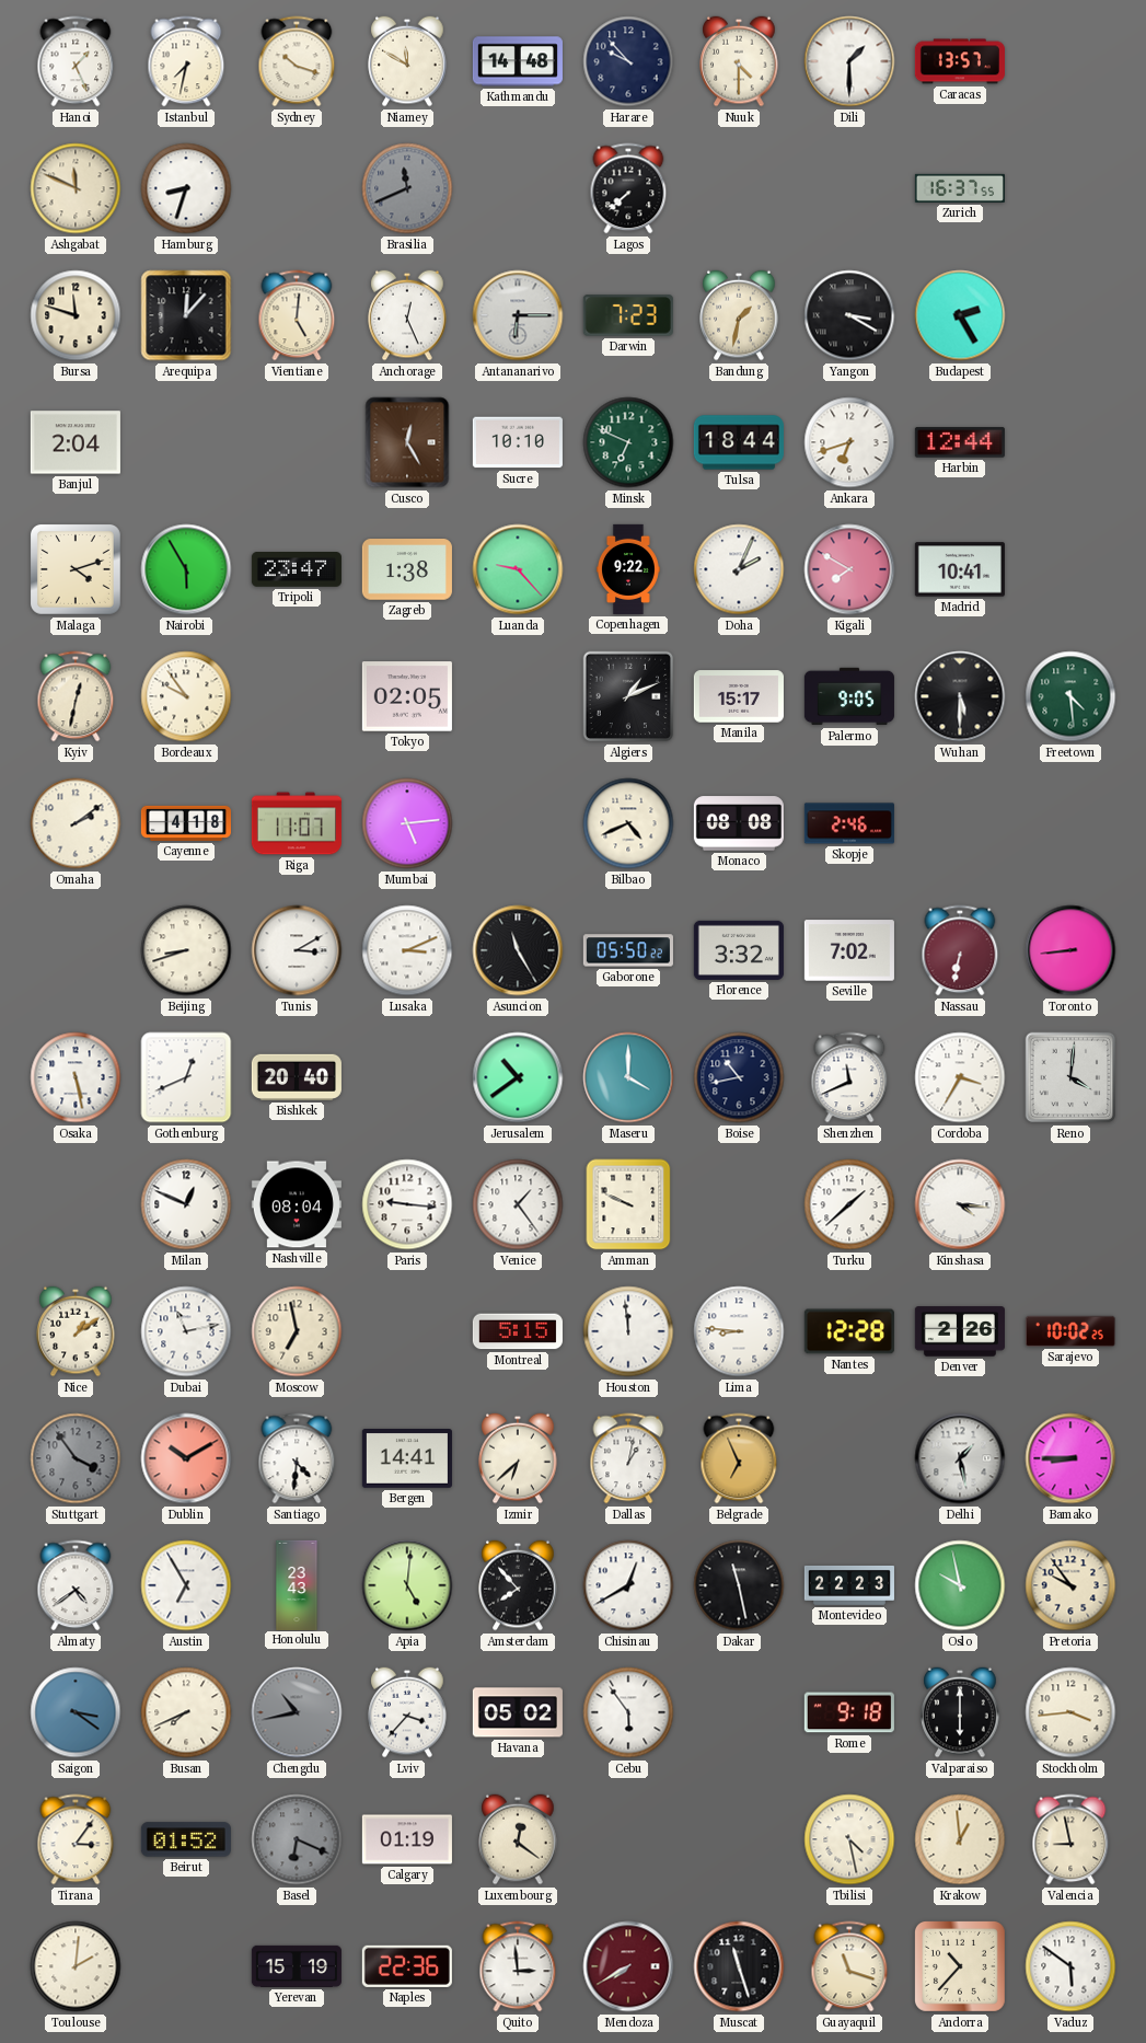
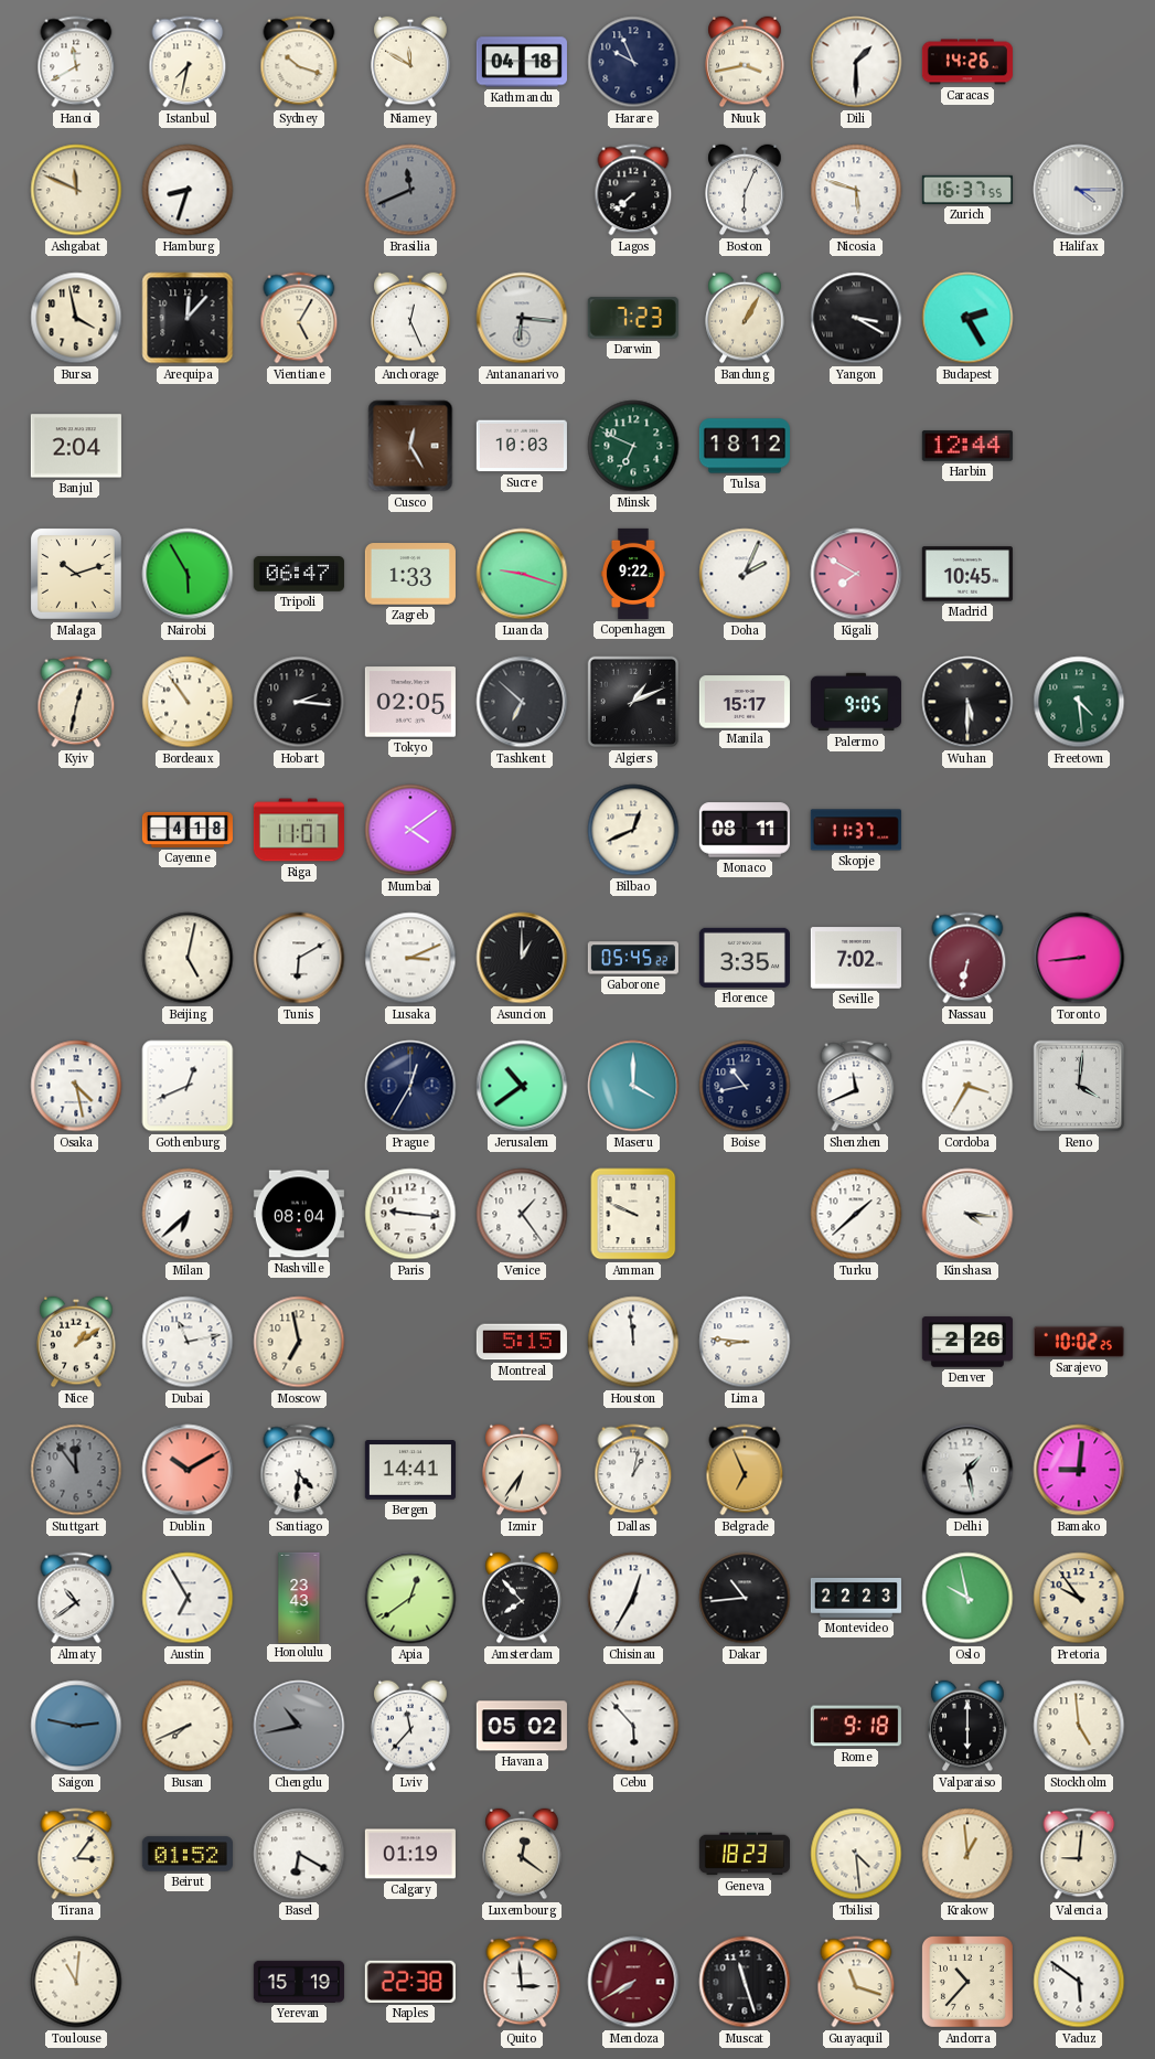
Hanoi: 1:26 -> 11:40 (76, 62)
Kathmandu: 14:48 -> 04:18 (522, 62)
Harare: 9:53 -> 9:56 (633, 62)
Nuuk: 4:30 -> 3:43 (745, 62)
Caracas: 13:57 -> 14:26 (967, 62)
Boston: none -> 6:04 (745, 190)
Nicosia: none -> 5:48 (856, 190)
Halifax: none -> 4:15 (1079, 190)
Bursa: 11:48 -> 3:58 (76, 318)
Vientiane: 5:01 -> 5:05 (299, 318)
Antananarivo: 6:15 -> 6:16 (522, 318)
Bandung: 1:32 -> 1:05 (745, 318)
Sucre: 10:10 -> 10:03 (522, 446)
Tulsa: 18:44 -> 18:12 (745, 446)
Ankara: 6:42 -> none (849, 442)
Malaga: 4:12 -> 10:12 (76, 574)
Tripoli: 23:47 -> 06:47 (299, 574)
Zagreb: 1:38 -> 1:33 (410, 574)
Luanda: 9:23 -> 9:18 (522, 574)
Madrid: 10:41 -> 10:45 (967, 574)
Bordeaux: 9:54 -> 10:54 (188, 702)
Hobart: none -> 2:16 (299, 702)
Tashkent: none -> 6:52 (522, 702)
Omaha: 2:09 -> none (76, 823)
Mumbai: 5:14 -> 4:09 (410, 830)
Bilbao: 4:41 -> 12:41 (633, 830)
Monaco: 08:08 -> 08:11 (745, 830)
Skopje: 2:46 -> 11:37 (856, 830)
Beijing: 8:42 -> 5:02 (188, 958)
Tunis: 3:10 -> 6:10 (299, 958)
Asuncion: 11:25 -> 1:00 (522, 958)
Gaborone: 05:50 -> 05:45 (633, 958)
Florence: 3:32 -> 3:35 (745, 958)
Osaka: 5:28 -> 4:28 (76, 1086)
Bishkek: 20:40 -> none (297, 1077)
Prague: none -> 12:35 (410, 1086)
Milan: 12:49 -> 6:38 (188, 1214)
Nantes: 12:28 -> none (849, 1331)
Stuttgart: 3:54 -> 11:54 (76, 1470)
Izmir: 6:38 -> 6:36 (522, 1470)
Bamako: 8:45 -> 9:01 (1079, 1470)
Almaty: 4:39 -> 10:39 (76, 1598)
Apia: 5:01 -> 12:39 (410, 1598)
Chisinau: 12:40 -> 12:35 (633, 1598)
Dakar: 11:28 -> 10:44 (745, 1598)
Saigon: 3:21 -> 2:47 (76, 1726)
Lviv: 3:37 -> 11:37 (410, 1726)
Cebu: 5:54 -> 5:53 (633, 1726)
Stockholm: 3:44 -> 4:59 (1079, 1726)
Basel: 6:19 -> 6:20 (299, 1854)
Basel dial: grey -> white (299, 1854)
Geneva: none -> 18:23 (745, 1854)
Tbilisi: 4:28 -> 4:29 (856, 1854)
Valencia: 8:58 -> 9:01 (1079, 1854)
Toulouse: 2:01 -> 11:01 (76, 1982)
Naples: 22:36 -> 22:38 (410, 1982)
